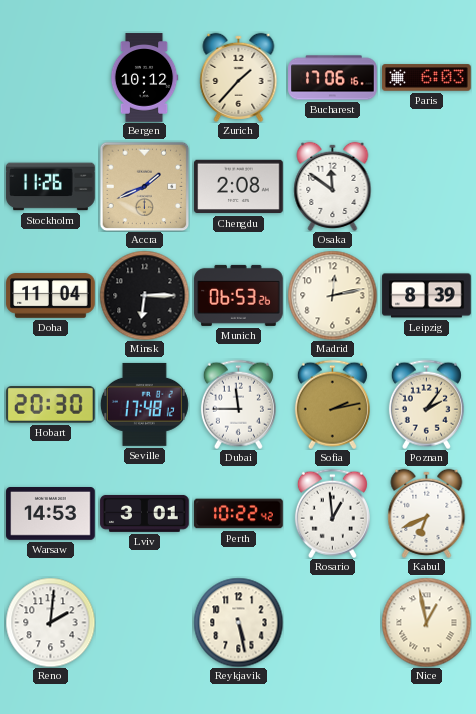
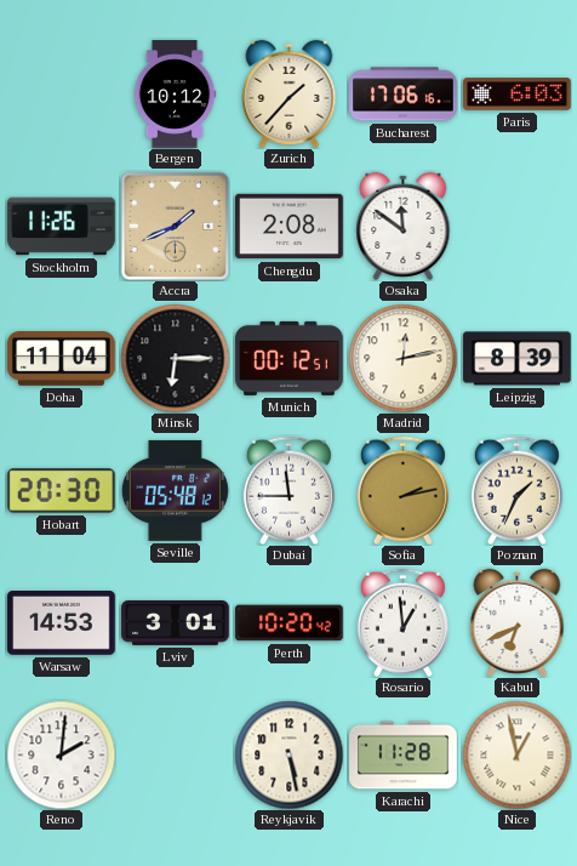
Munich: 06:53 -> 00:12 (290, 358)
Seville: 17:48 -> 05:48 (175, 490)
Poznan: 2:06 -> 1:34 (516, 490)
Perth: 10:22 -> 10:20 (290, 623)
Karachi: none -> 11:28 (404, 756)
